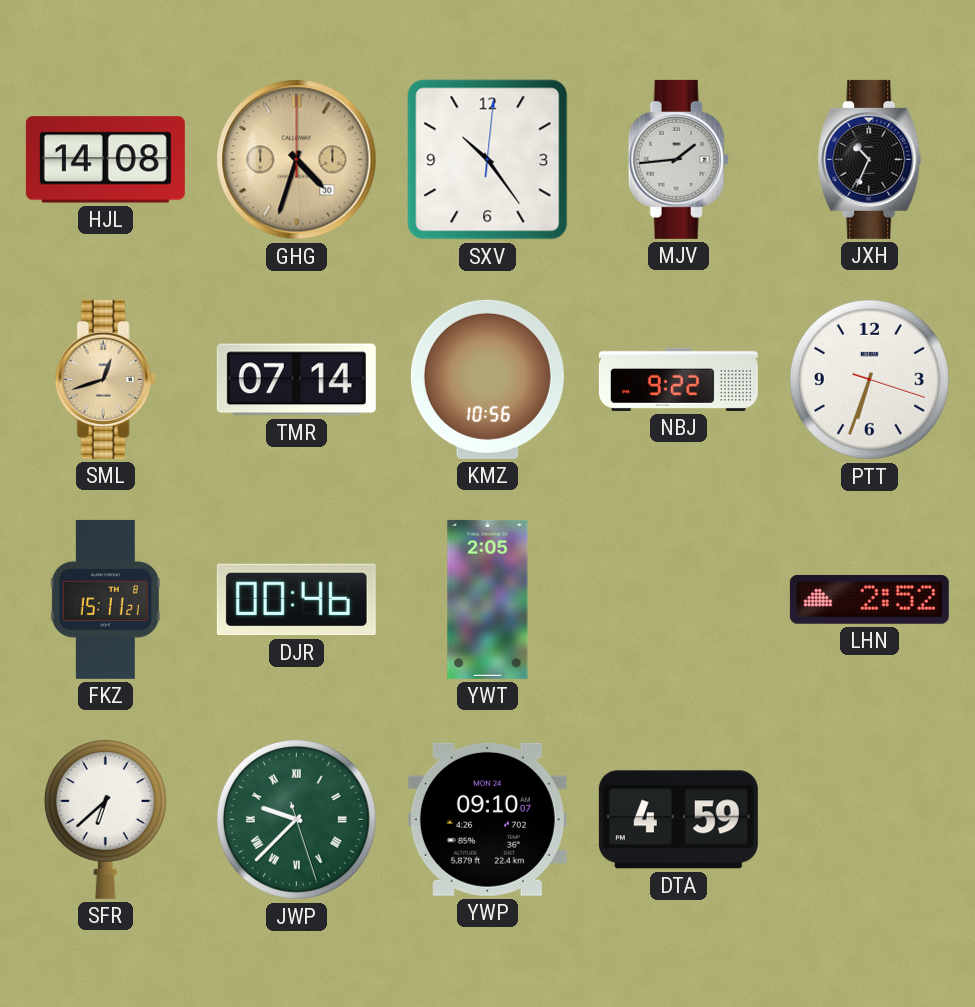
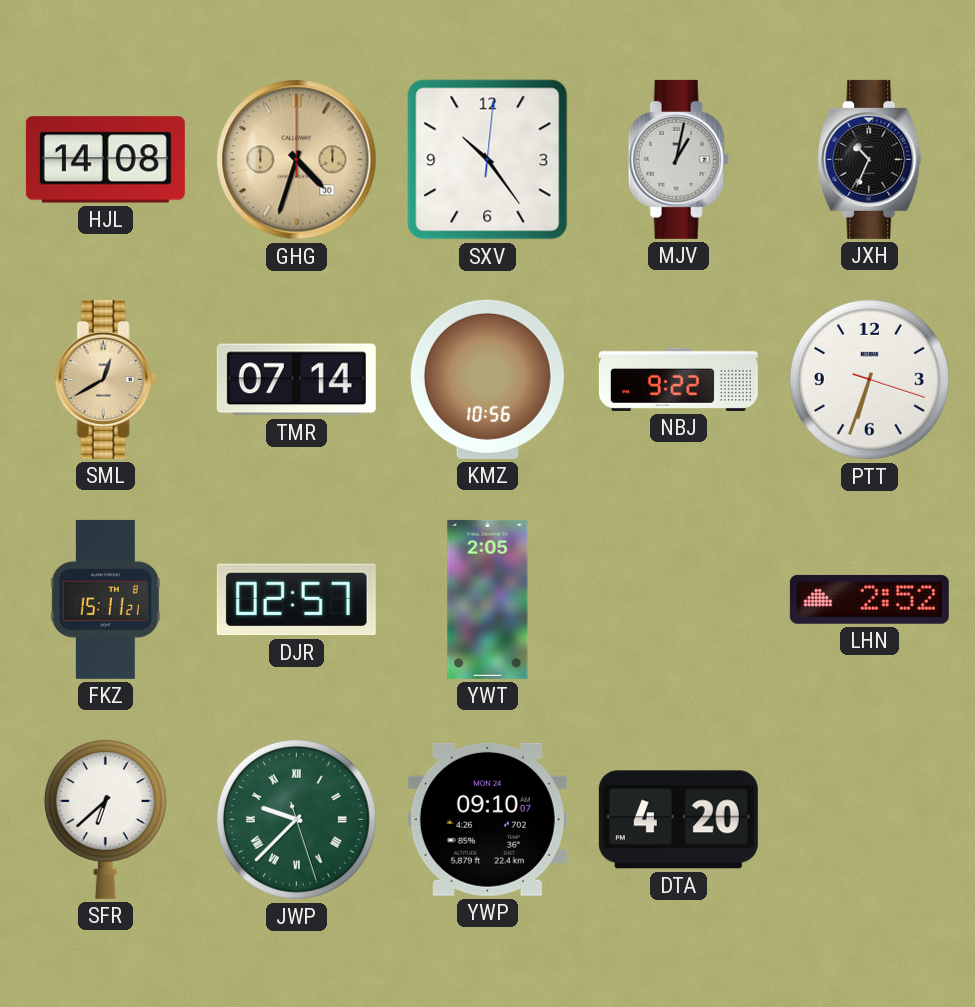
MJV: 1:44 -> 1:02 (678, 159)
SML: 12:42 -> 12:40 (105, 379)
DJR: 00:46 -> 02:57 (296, 600)
DTA: 4:59 -> 4:20 (678, 820)
